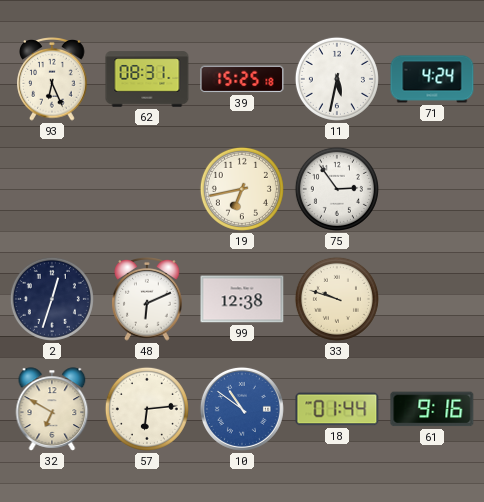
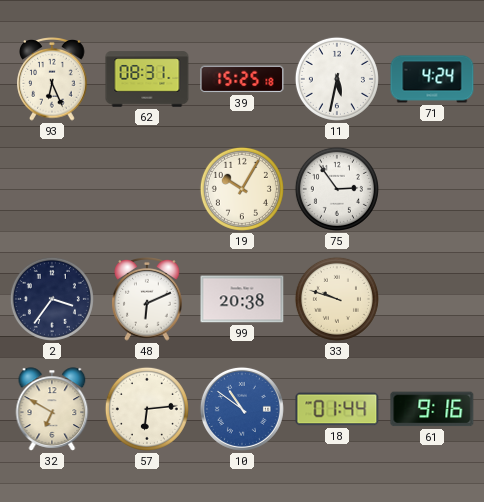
19: 6:43 -> 10:05 (242, 189)
2: 12:33 -> 3:36 (52, 299)
99: 12:38 -> 20:38 (242, 299)
